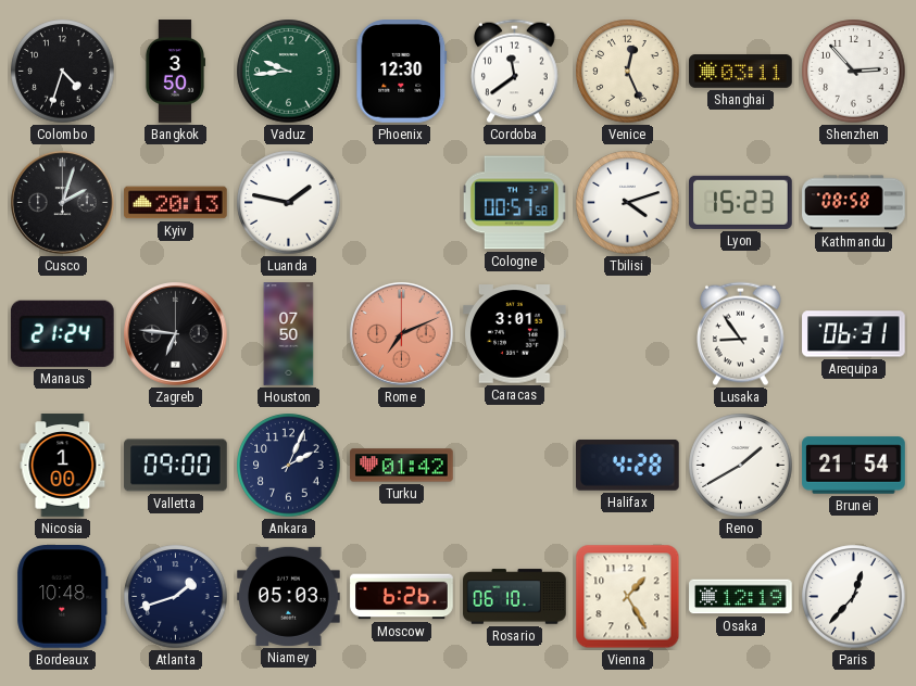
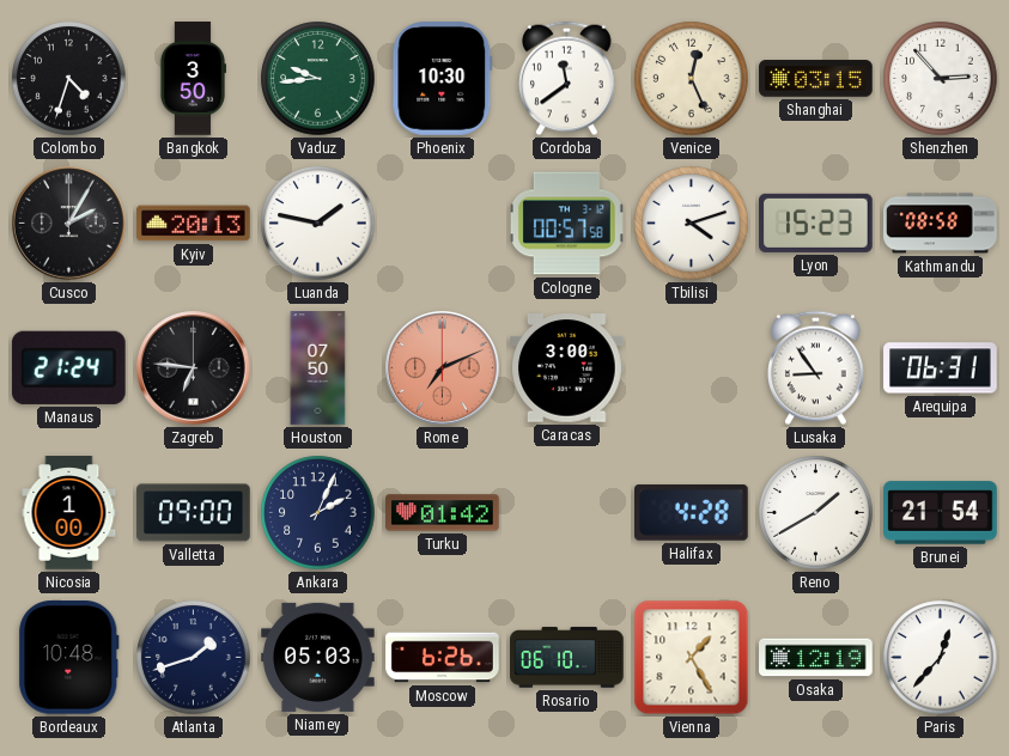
Phoenix: 12:30 -> 10:30 (443, 79)
Shanghai: 03:11 -> 03:15 (816, 79)
Cusco: 2:03 -> 2:05 (69, 224)
Caracas: 3:01 -> 3:00 (567, 368)
